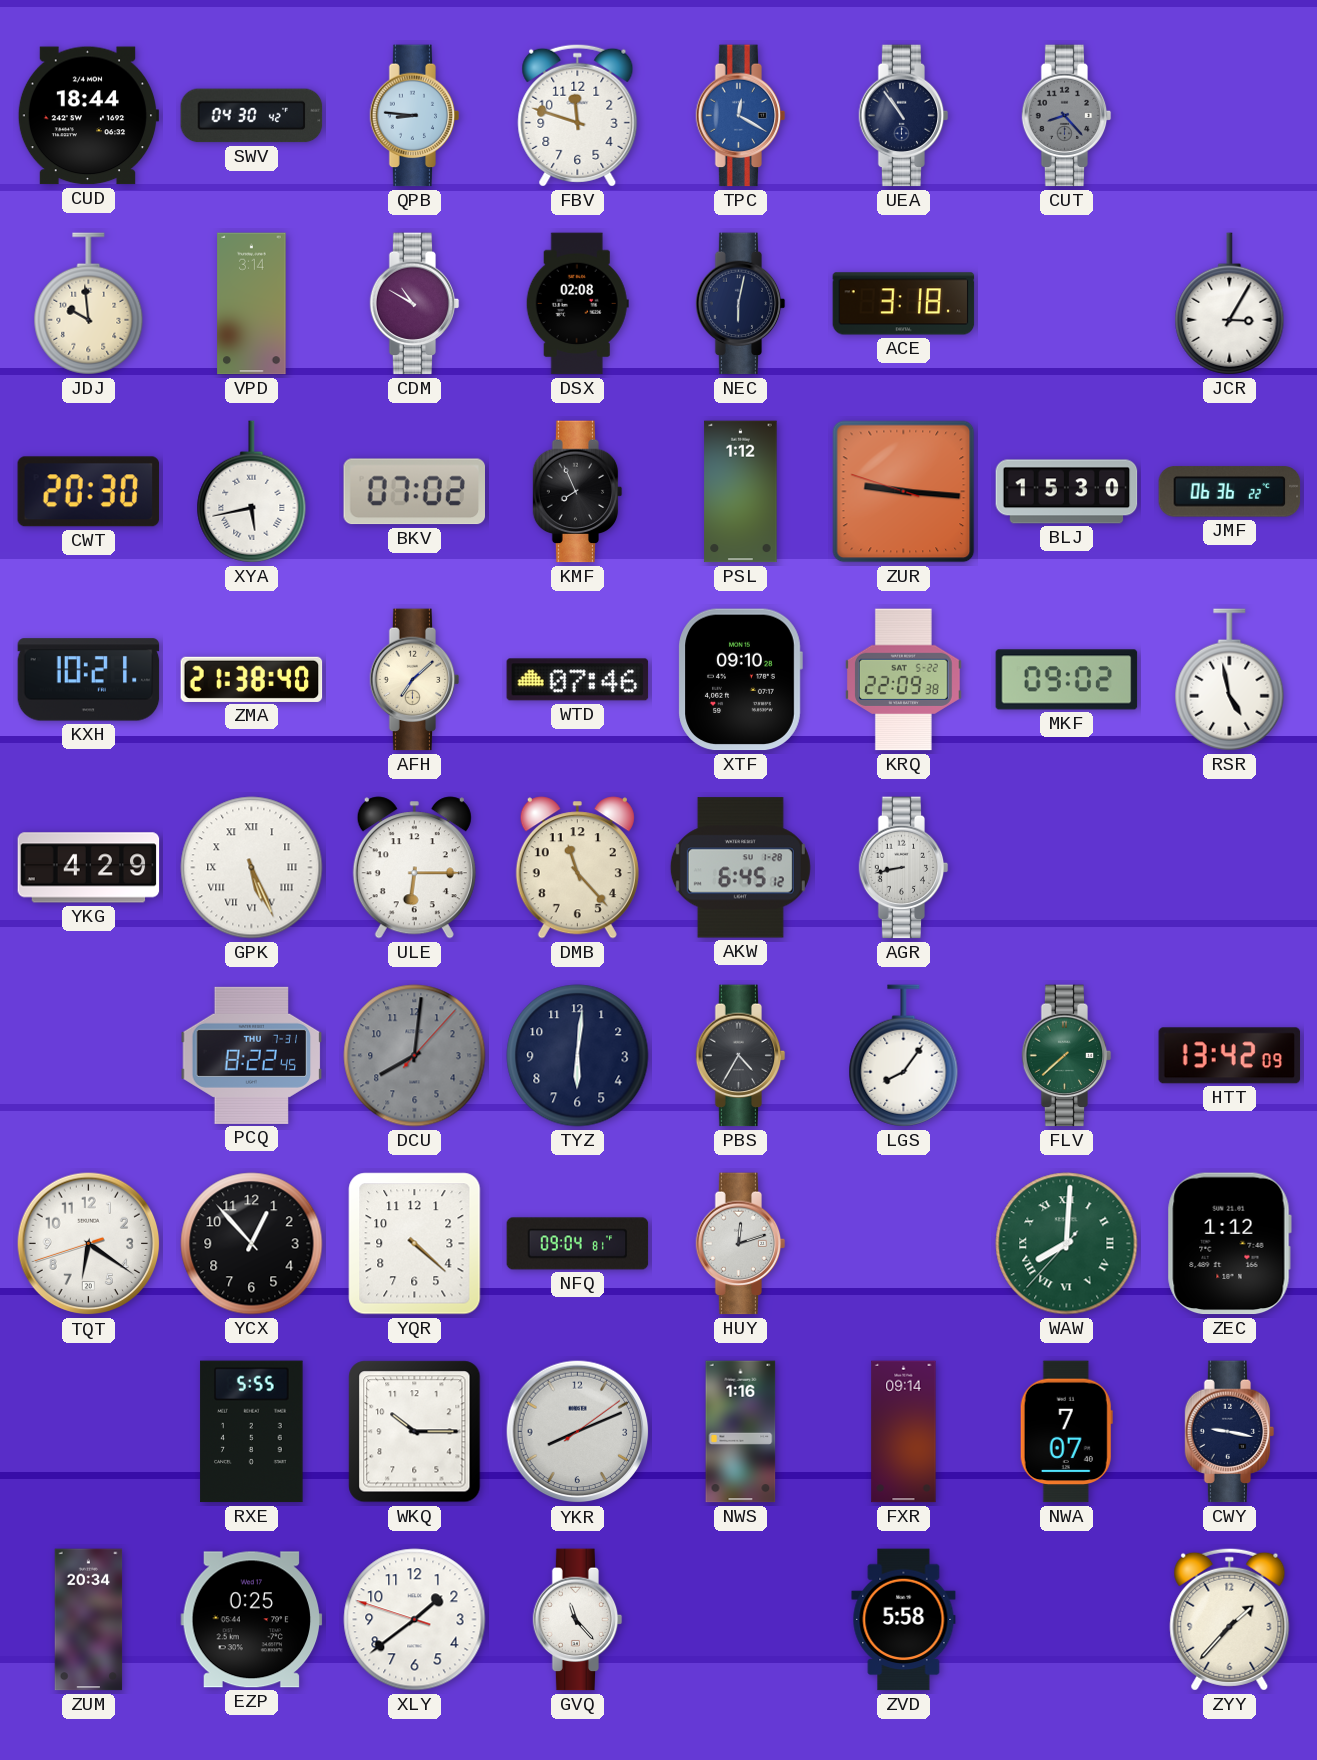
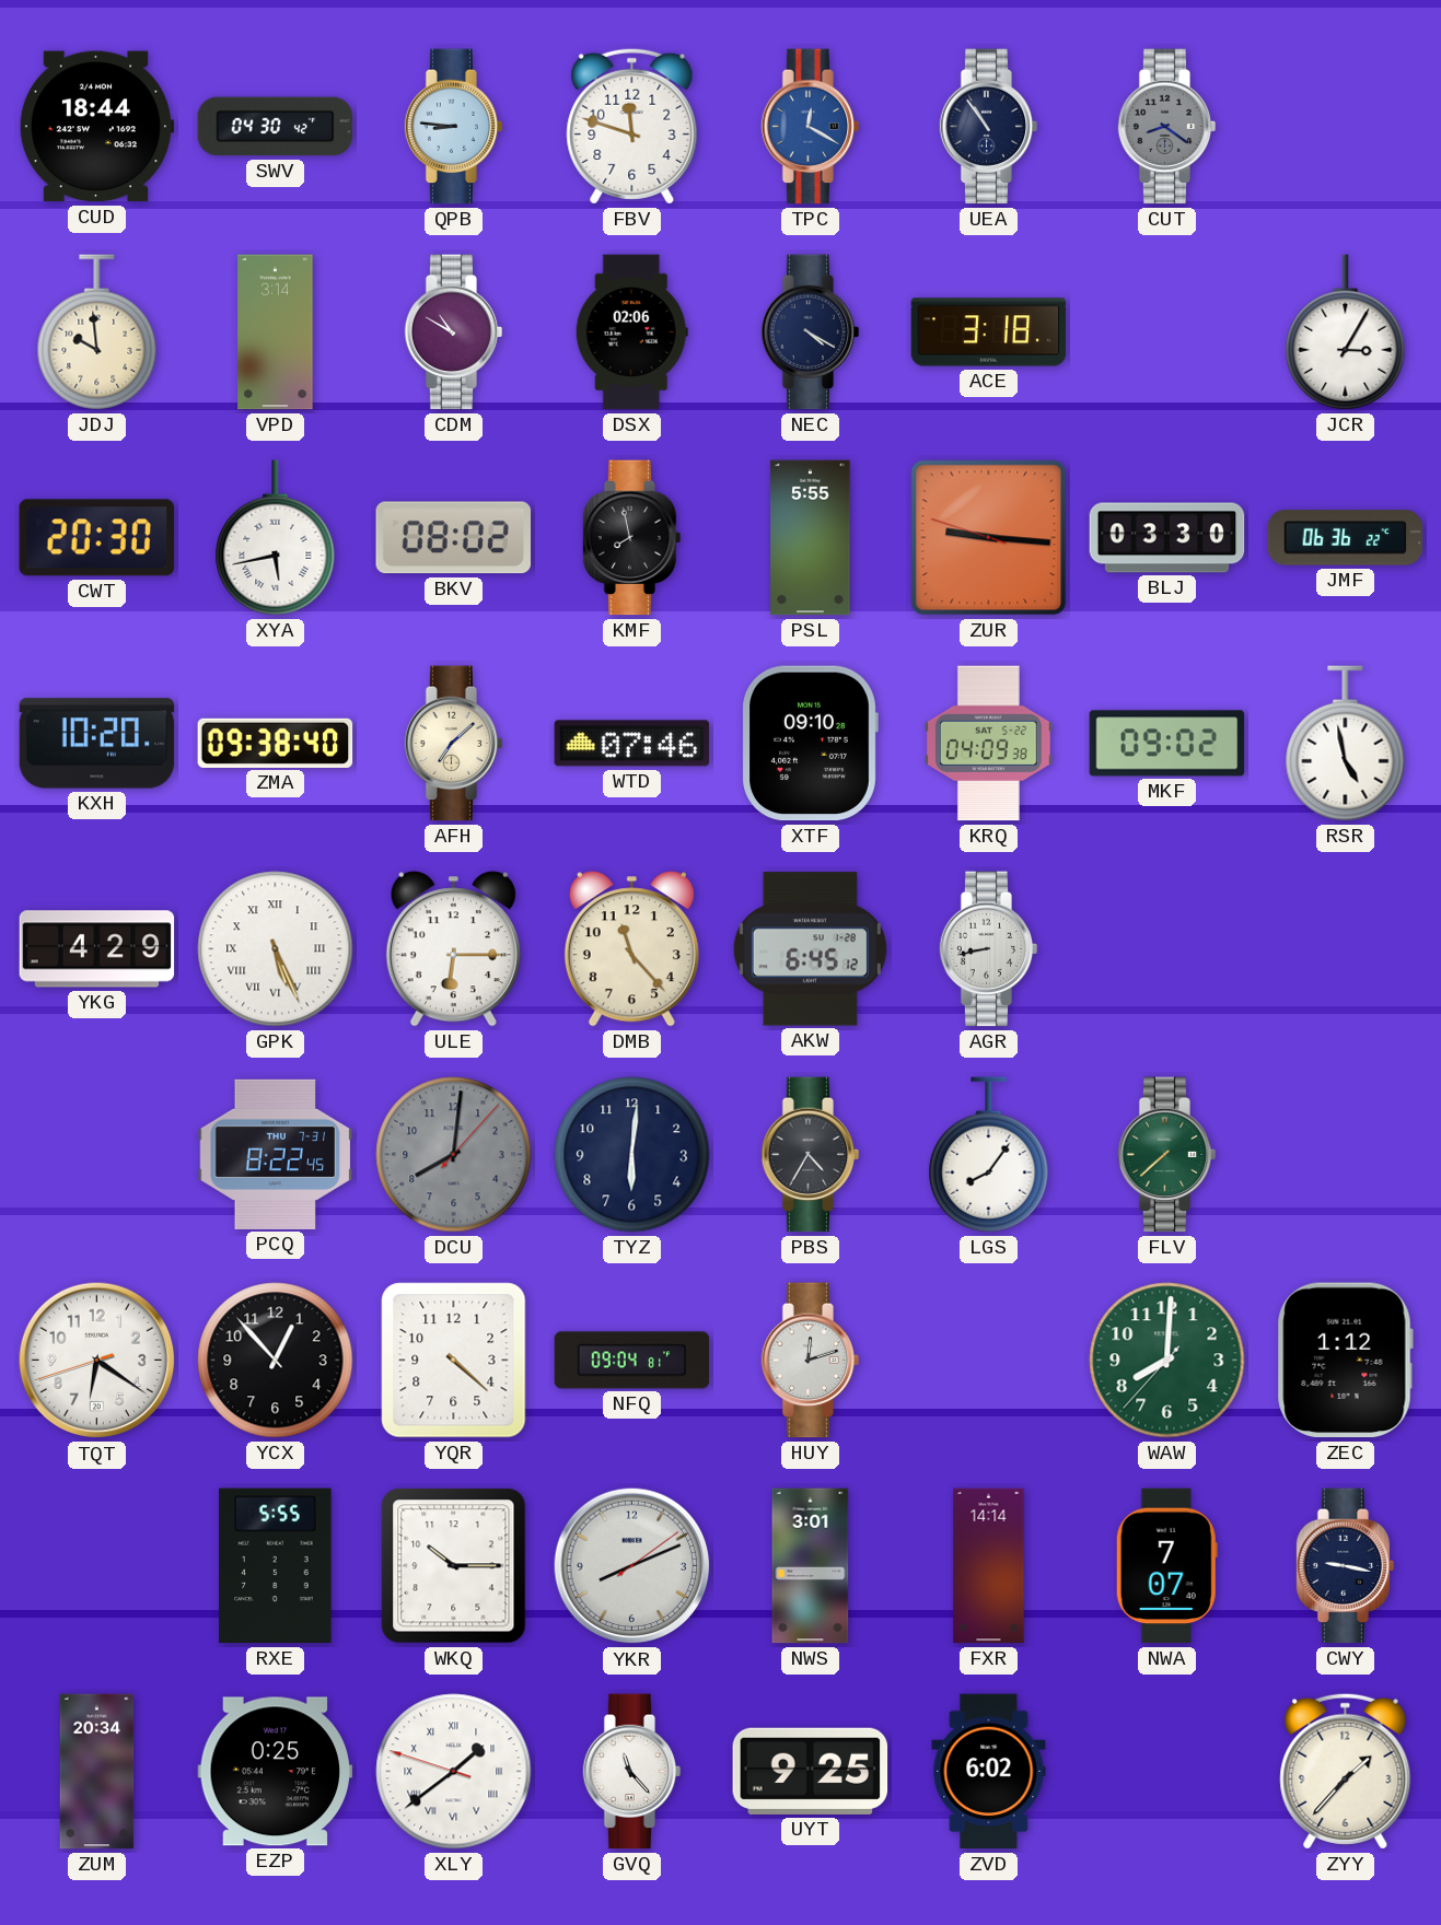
CUT: 8:23 -> 8:21 (1167, 127)
DSX: 02:08 -> 02:06 (631, 332)
NEC: 6:02 -> 4:20 (811, 332)
BKV: 07:02 -> 08:02 (453, 538)
KMF: 7:56 -> 7:58 (632, 538)
PSL: 1:12 -> 5:55 (811, 538)
BLJ: 15:30 -> 03:30 (1167, 538)
KXH: 10:21 -> 10:20 (97, 744)
ZMA: 21:38 -> 09:38 (276, 743)
KRQ: 22:09 -> 04:09 (988, 744)
HTT: 13:42 -> none (1230, 1056)
WAW numerals: Roman -> Arabic (1167, 1361)
NWS: 1:16 -> 3:01 (811, 1566)
FXR: 09:14 -> 14:14 (989, 1566)
XLY numerals: Arabic -> Roman (454, 1772)
UYT: none -> 9:25 (811, 1771)
ZVD: 5:58 -> 6:02 (989, 1772)
